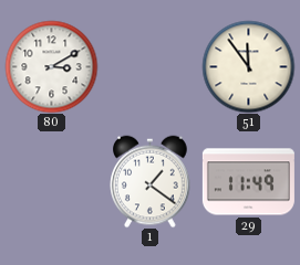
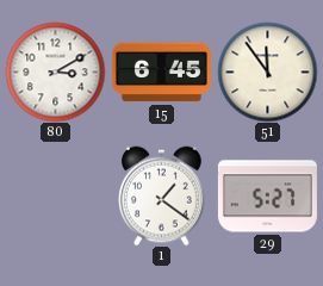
15: none -> 6:45 (161, 73)
29: 11:49 -> 5:27 (267, 197)
